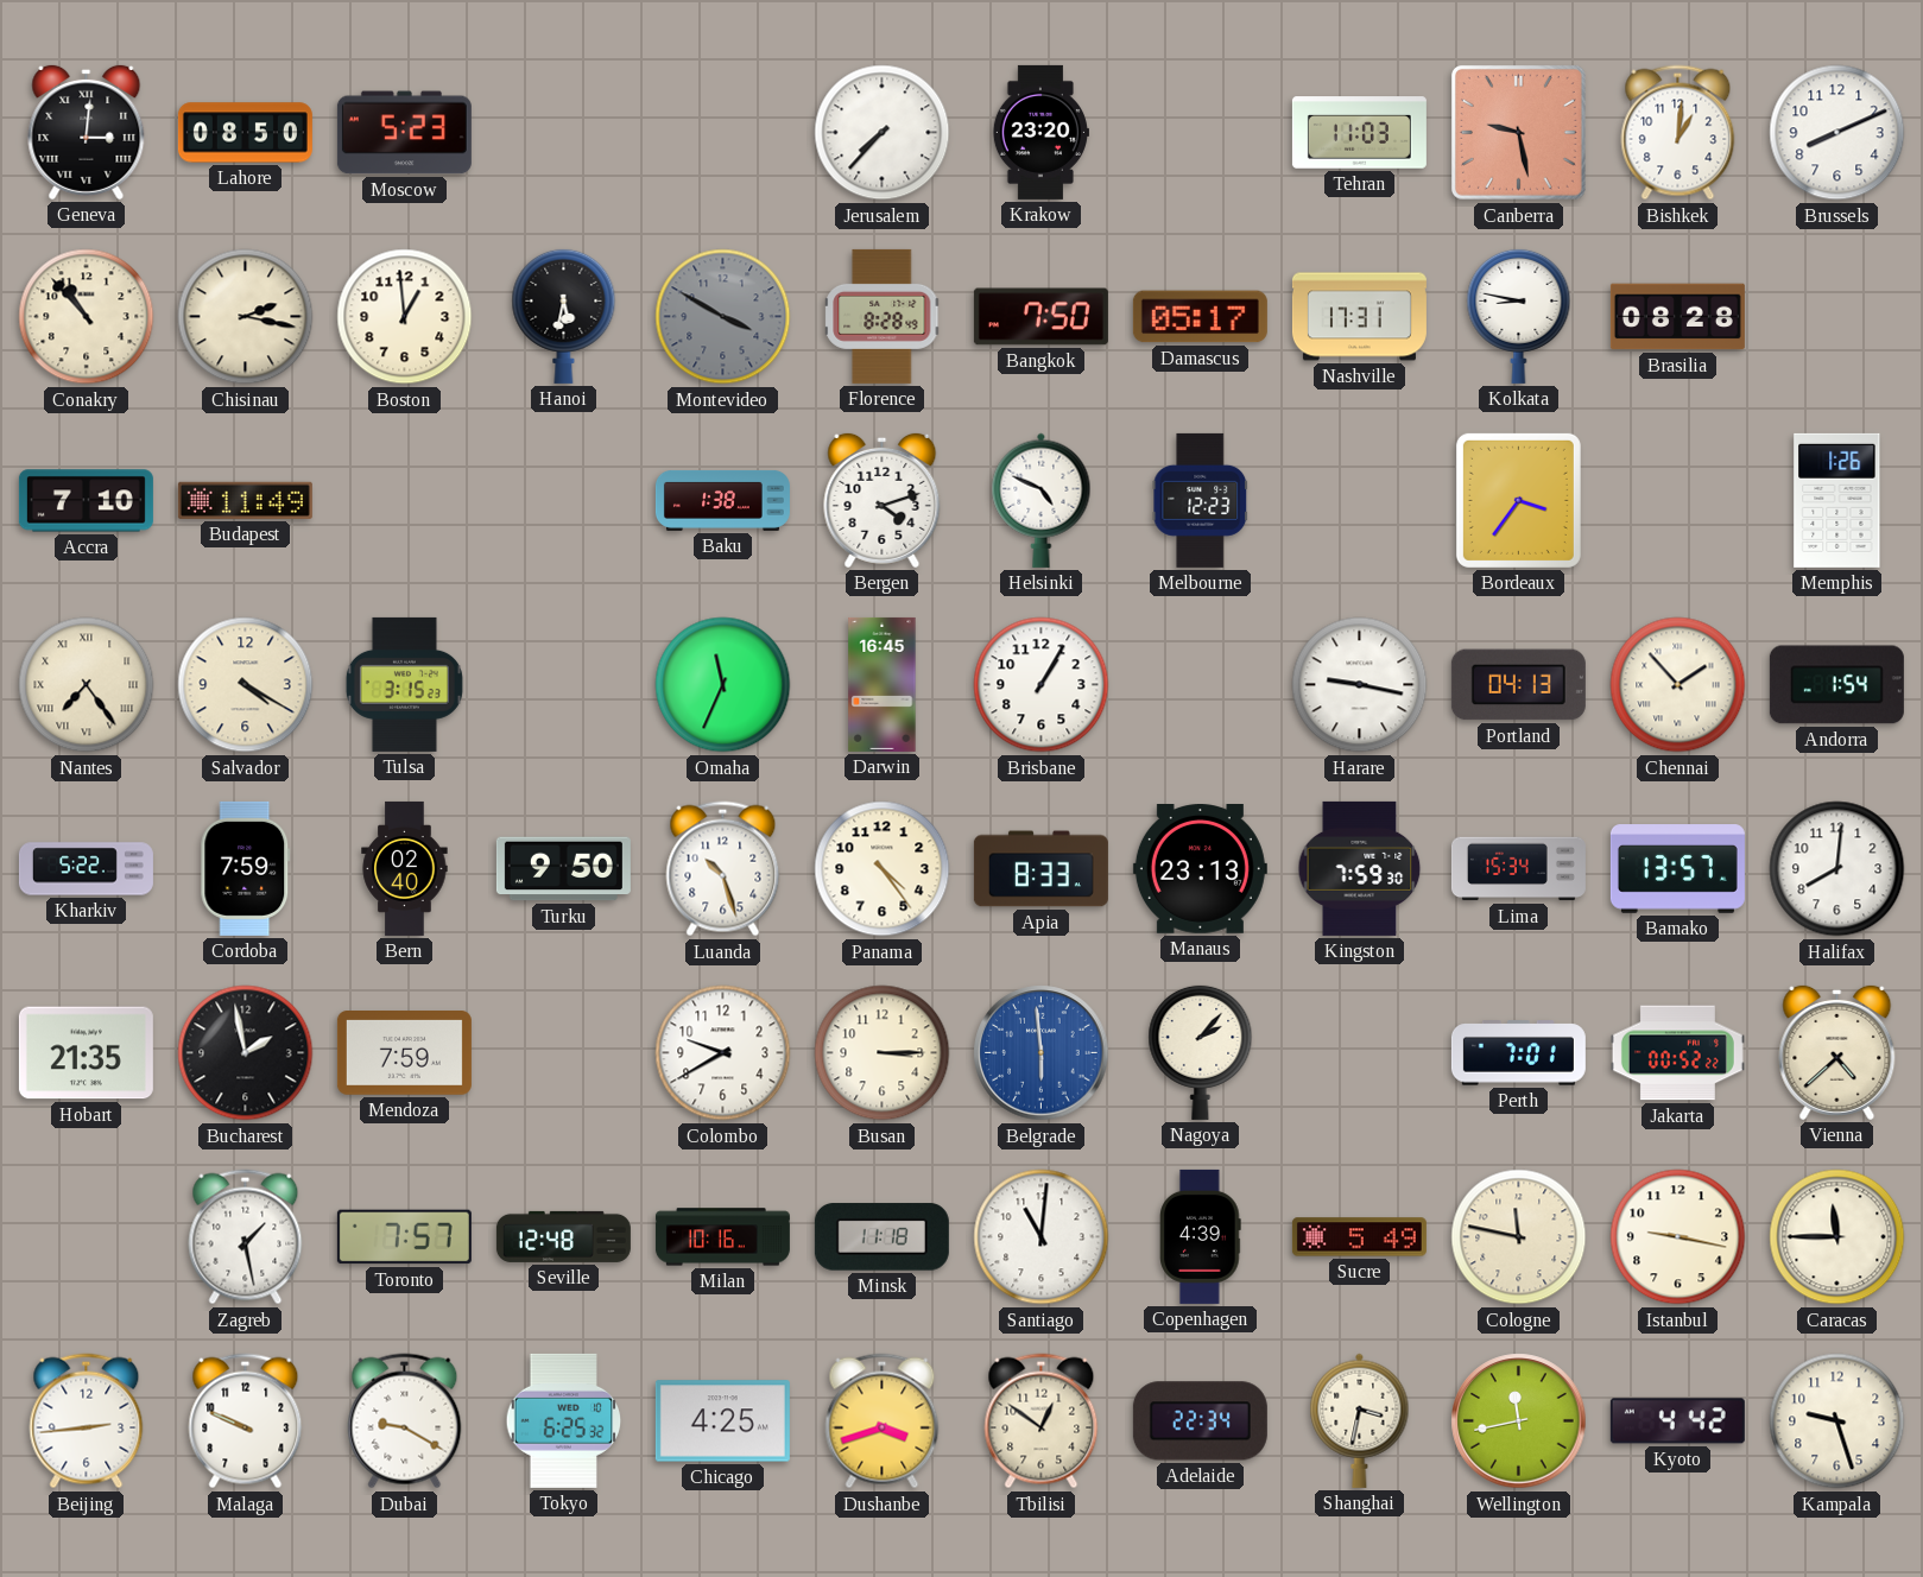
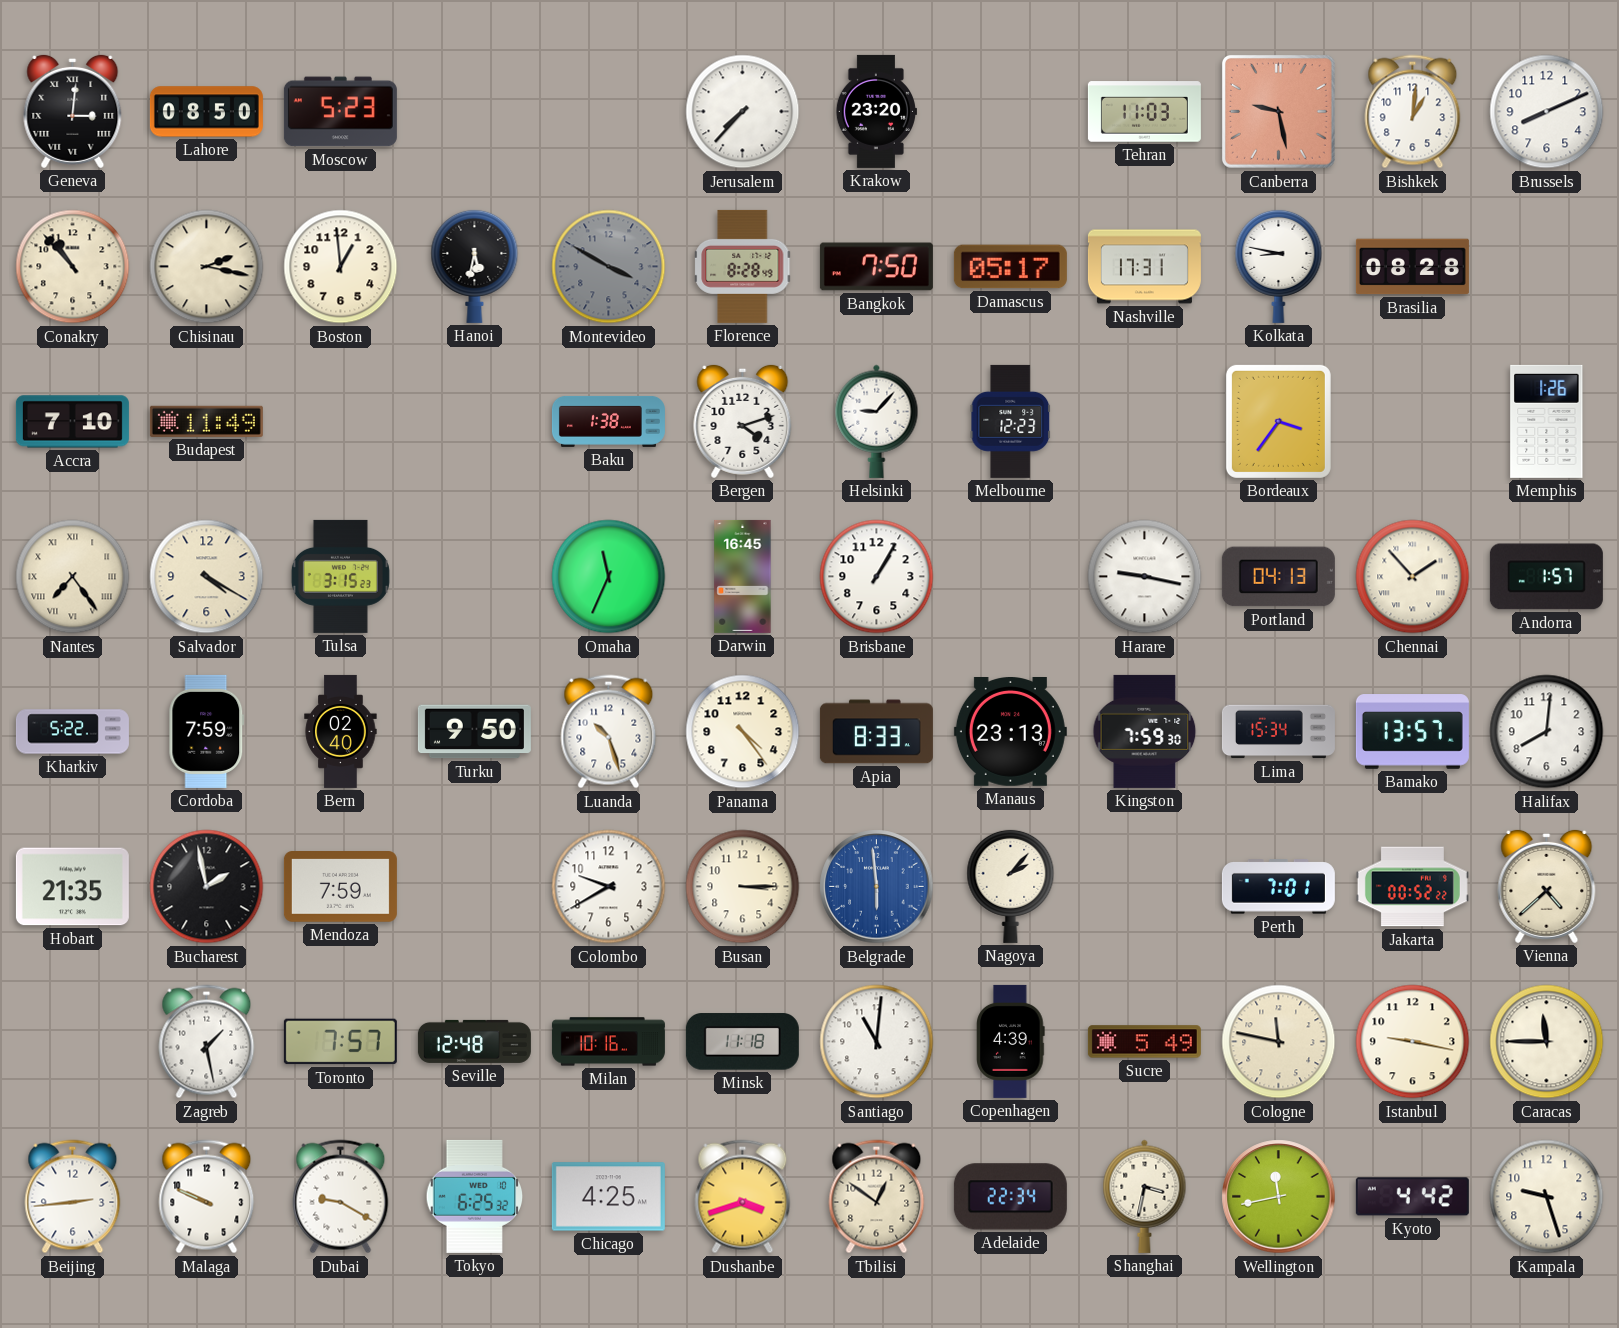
Helsinki: 4:49 -> 9:07 (877, 421)
Andorra: 1:54 -> 1:57 (1546, 577)
